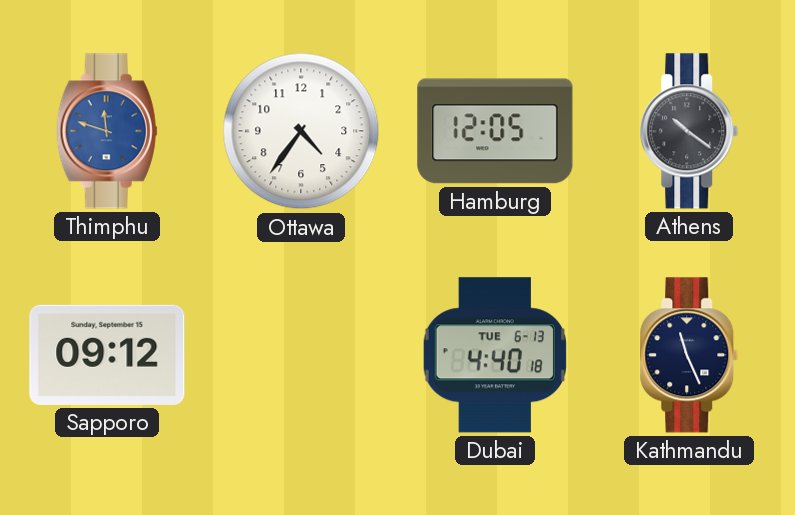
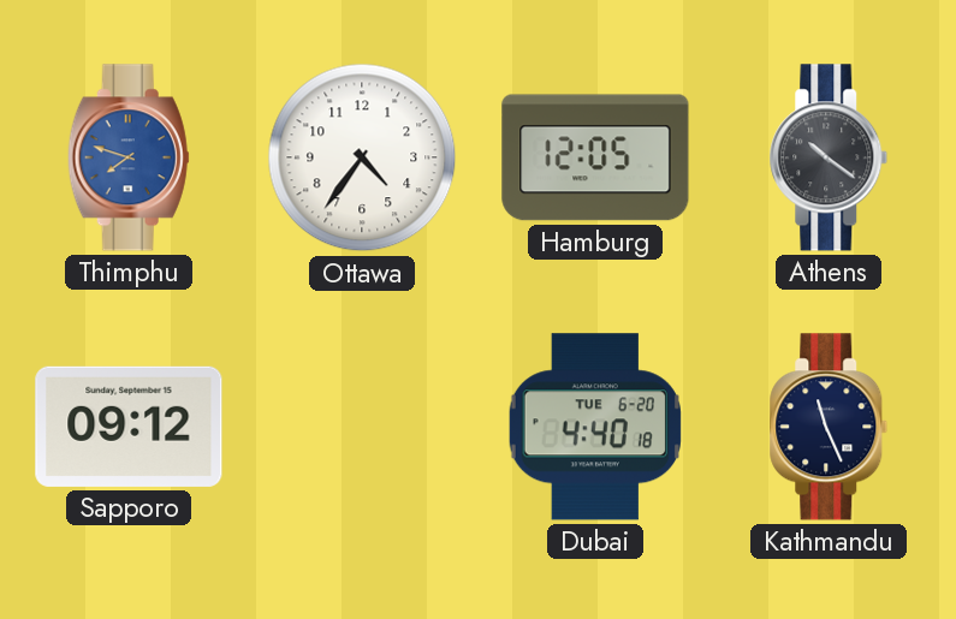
Thimphu: 11:48 -> 7:48 (129, 157)
Dubai date: TUE 6-13 -> TUE 6-20 (595, 427)
